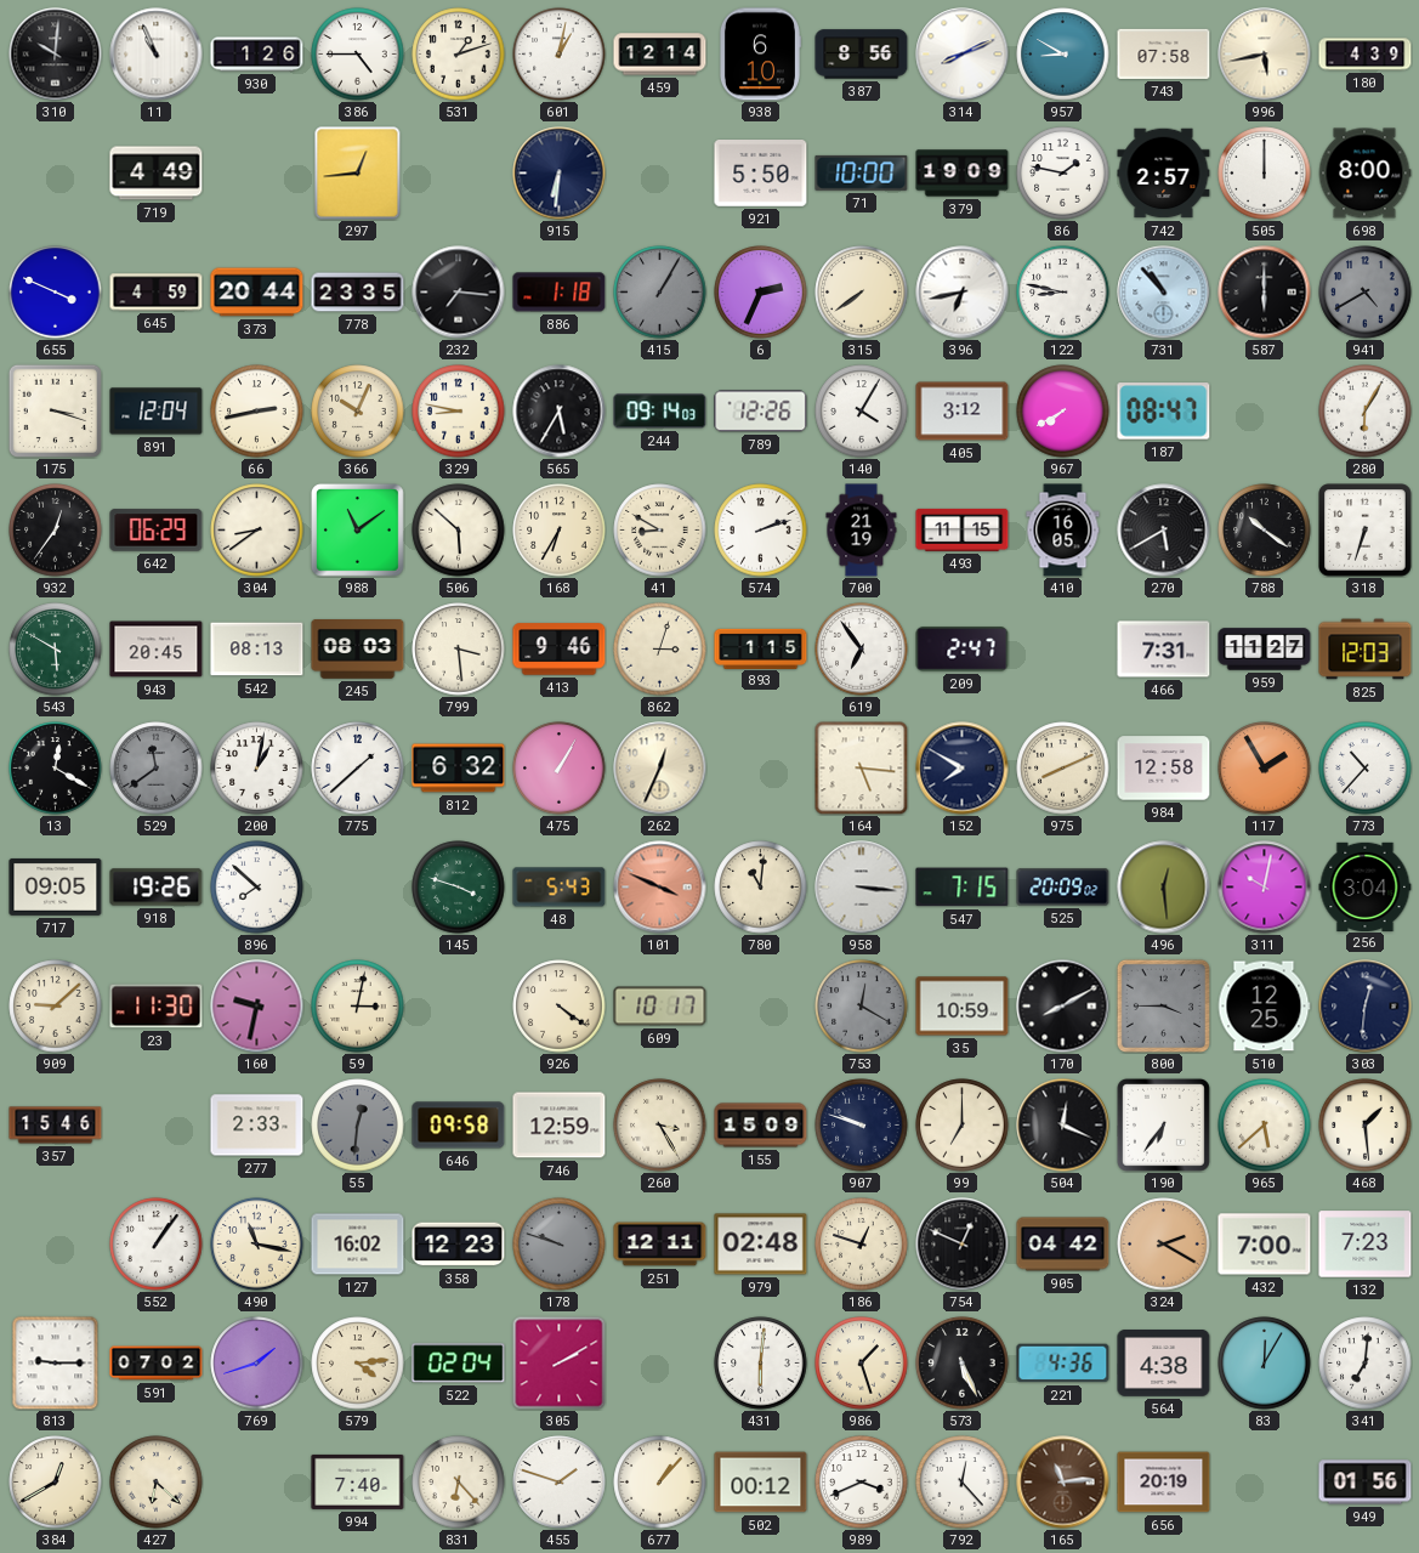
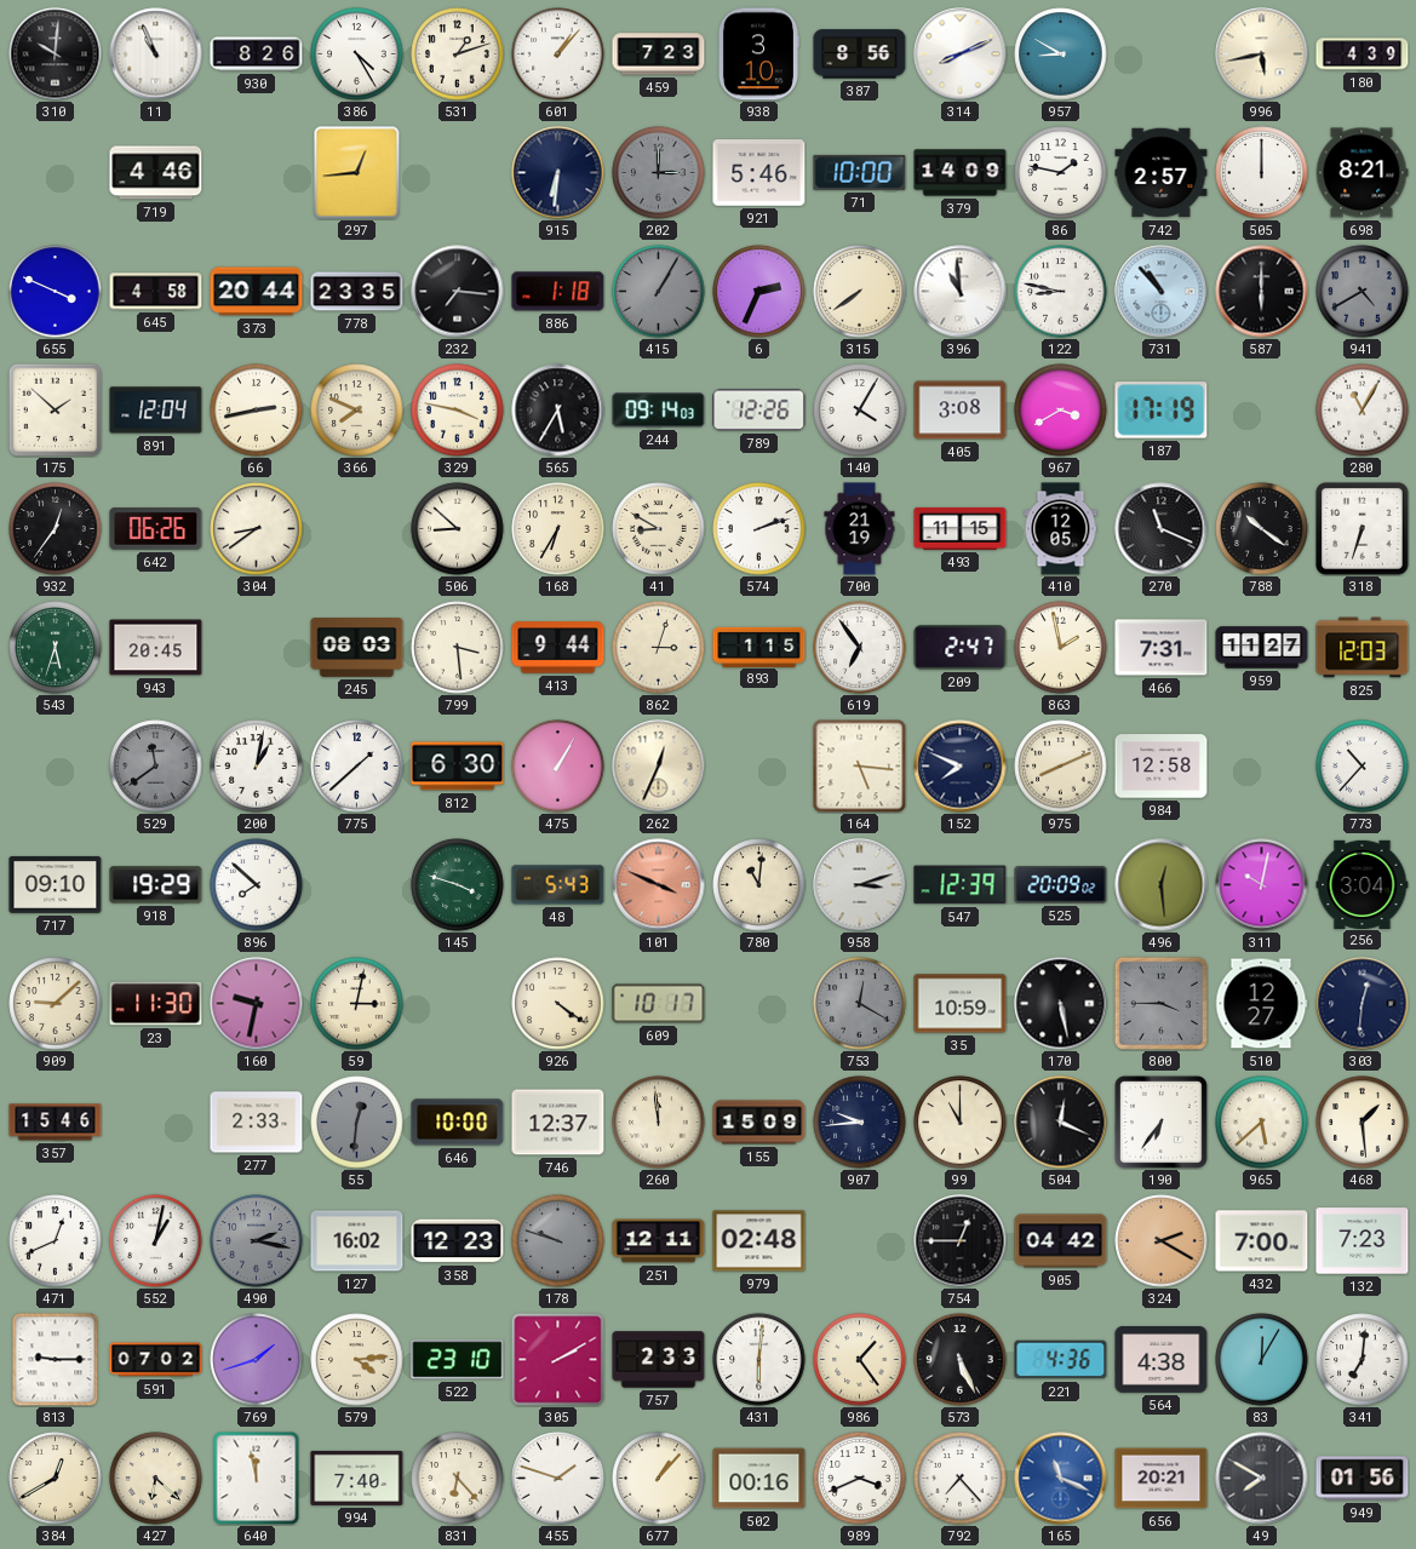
930: 1:26 -> 8:26 (257, 54)
386: 4:45 -> 4:25 (357, 54)
601: 1:02 -> 1:07 (558, 54)
459: 12:14 -> 7:23 (659, 54)
938: 6:10 -> 3:10 (758, 54)
743: 07:58 -> none (1164, 53)
719: 4:49 -> 4:46 (156, 173)
202: none -> 3:00 (659, 173)
921: 5:50 -> 5:46 (759, 173)
379: 19:09 -> 14:09 (961, 173)
698: 8:00 -> 8:21 (1361, 173)
645: 4:59 -> 4:58 (156, 292)
396: 6:43 -> 10:59 (961, 292)
175: 3:18 -> 1:52 (55, 409)
366: 10:04 -> 7:49 (357, 411)
329: 8:47 -> 3:47 (458, 411)
405: 3:12 -> 3:08 (961, 411)
967: 7:40 -> 3:40 (1061, 411)
187: 08:47 -> 17:19 (1162, 411)
280: 6:05 -> 11:05 (1363, 411)
642: 06:29 -> 06:26 (156, 529)
988: 11:09 -> none (357, 529)
506: 5:52 -> 8:52 (458, 529)
410: 16:05 -> 12:05 (1061, 529)
270: 5:40 -> 11:19 (1162, 529)
543: 5:50 -> 5:33 (56, 648)
542: 08:13 -> none (257, 650)
413: 9:46 -> 9:44 (558, 648)
863: none -> 1:58 (1061, 648)
13: 12:20 -> none (56, 769)
812: 6:32 -> 6:30 (458, 767)
152: 7:50 -> 7:49 (961, 767)
117: 1:55 -> none (1265, 769)
717: 09:05 -> 09:10 (56, 884)
918: 19:26 -> 19:29 (156, 885)
958: 3:16 -> 3:12 (860, 885)
547: 7:15 -> 12:39 (961, 885)
170: 8:10 -> 5:28 (1061, 1004)
510: 12:25 -> 12:27 (1261, 1004)
646: 09:58 -> 10:00 (458, 1123)
746: 12:59 -> 12:37 (558, 1123)
260: 3:25 -> 11:59 (659, 1123)
907: 9:48 -> 9:44 (860, 1123)
99: 7:00 -> 11:00 (961, 1123)
471: none -> 12:41 (56, 1241)
552: 1:06 -> 1:02 (156, 1241)
490: 11:17 -> 2:17 (257, 1241)
490 dial: cream -> grey (257, 1241)
186: 12:48 -> none (862, 1245)
754: 12:49 -> 12:45 (961, 1241)
522: 02:04 -> 23:10 (458, 1360)
757: none -> 2:33 (659, 1360)
986: 1:27 -> 1:24 (860, 1360)
640: none -> 11:58 (257, 1478)
502: 00:12 -> 00:16 (759, 1479)
792: 12:23 -> 7:23 (961, 1479)
165: 11:14 -> 11:19 (1061, 1479)
165 dial: brown -> blue (1061, 1479)
656: 20:19 -> 20:21 (1162, 1479)
49: none -> 7:50 (1262, 1479)
